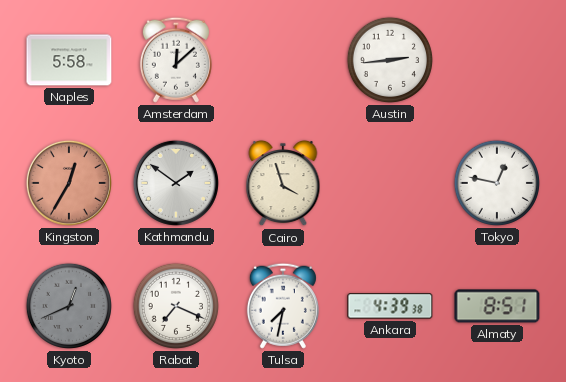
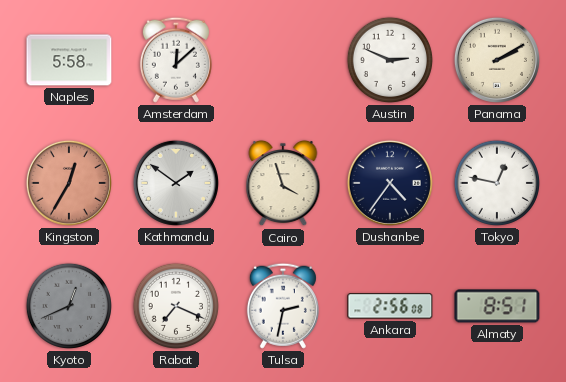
Austin: 2:44 -> 2:49 (390, 60)
Panama: none -> 2:10 (497, 60)
Dushanbe: none -> 4:36 (390, 183)
Tulsa: 7:32 -> 2:32 (283, 306)
Ankara: 4:39 -> 2:56 (390, 306)
